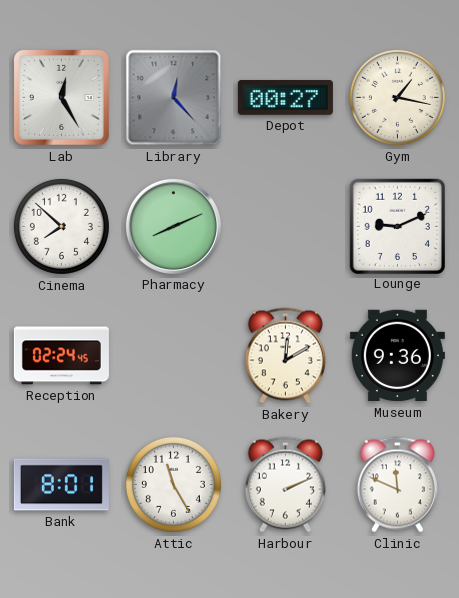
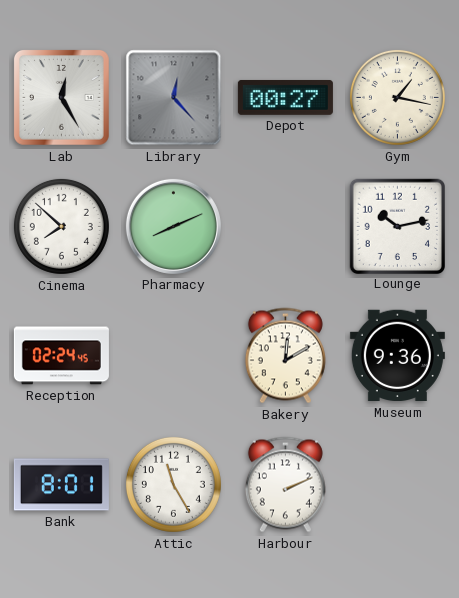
Lounge: 9:11 -> 10:13 (397, 226)
Clinic: 11:49 -> none (397, 485)
